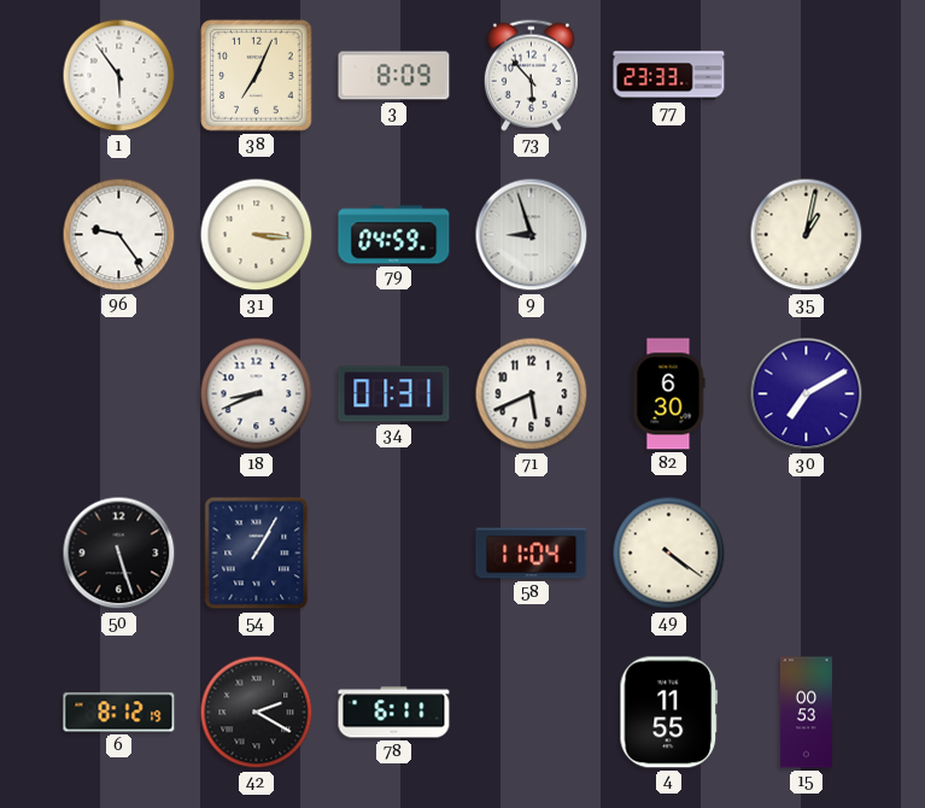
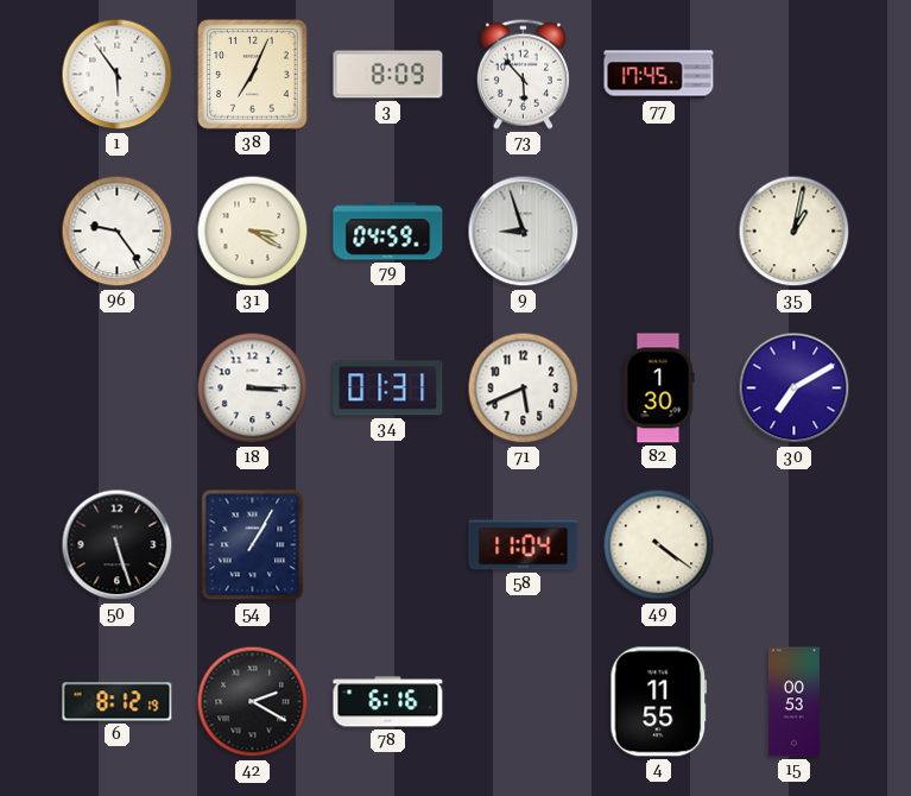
77: 23:33 -> 17:45 (659, 75)
31: 3:16 -> 3:20 (253, 232)
18: 8:41 -> 3:15 (253, 388)
82: 6:30 -> 1:30 (658, 388)
78: 6:11 -> 6:16 (388, 702)
